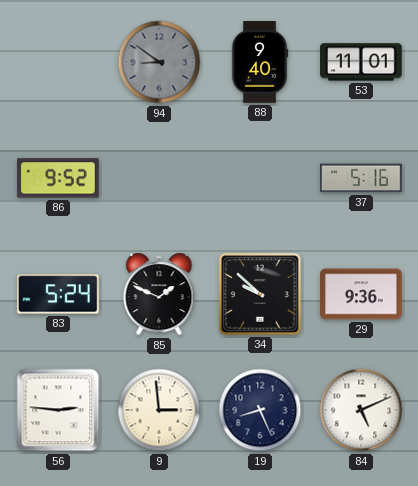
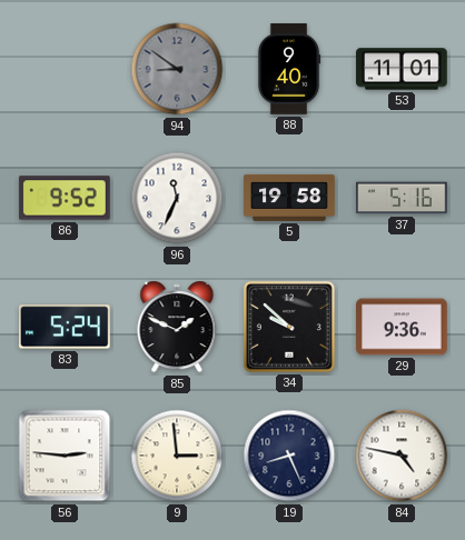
96: none -> 11:34 (177, 198)
5: none -> 19:58 (289, 198)
84: 5:11 -> 4:47 (402, 456)
